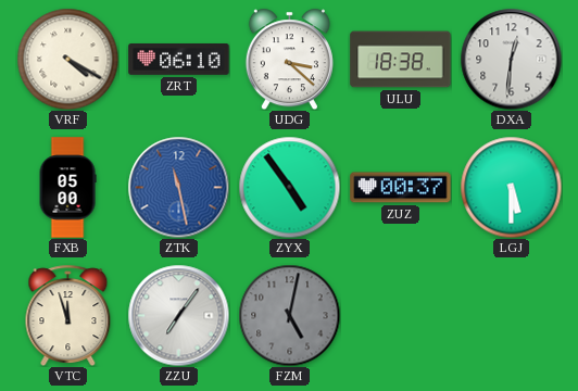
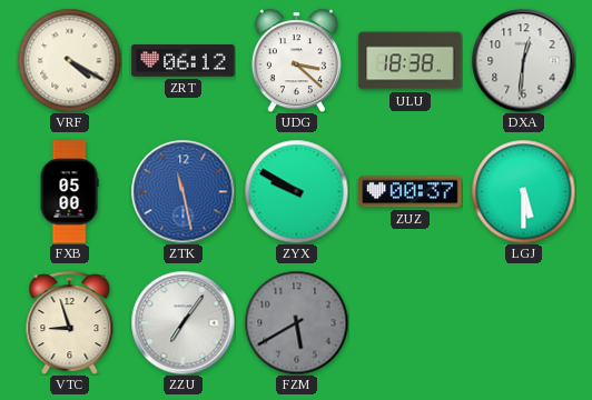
ZRT: 06:10 -> 06:12 (184, 61)
ZYX: 4:54 -> 9:50 (296, 191)
VTC: 11:57 -> 8:57 (70, 322)
FZM: 5:02 -> 5:40 (296, 322)
